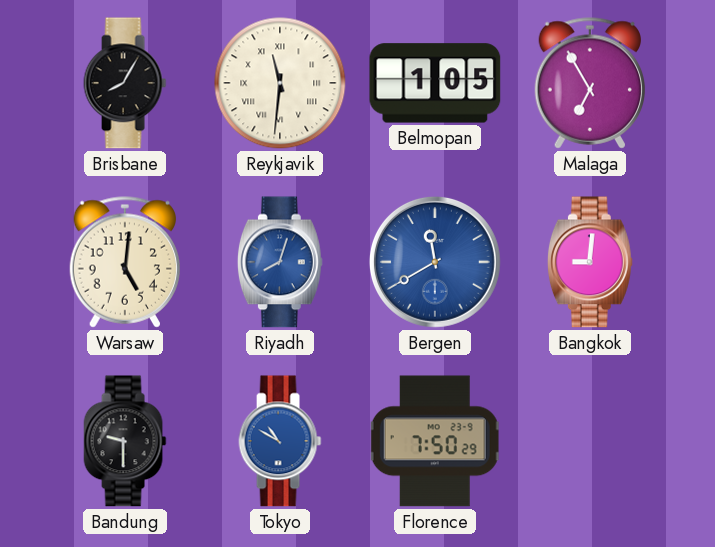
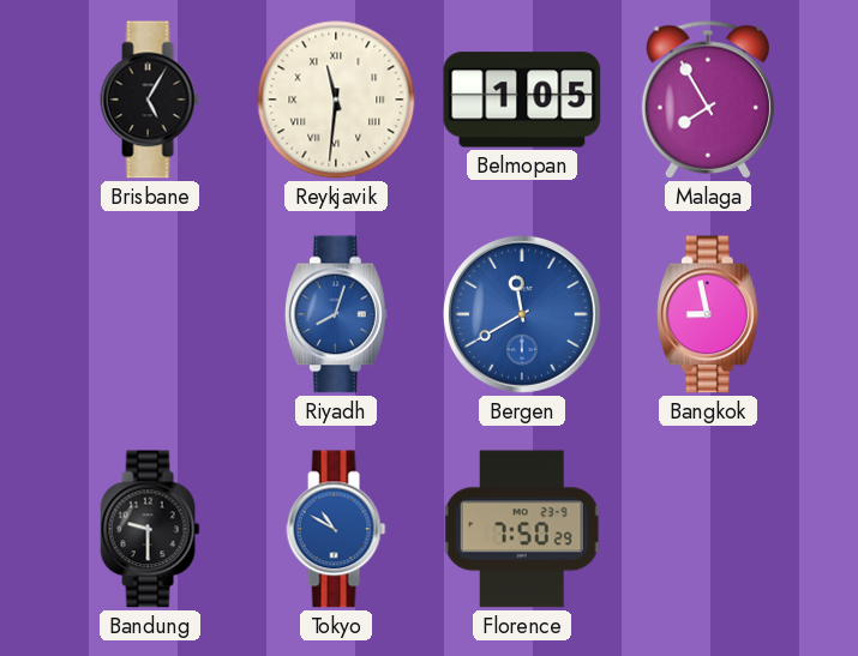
Brisbane: 8:05 -> 5:05 (150, 100)
Malaga: 6:55 -> 7:55 (707, 100)
Warsaw: 5:01 -> none (124, 262)
Bangkok: 9:01 -> 8:58 (708, 314)
